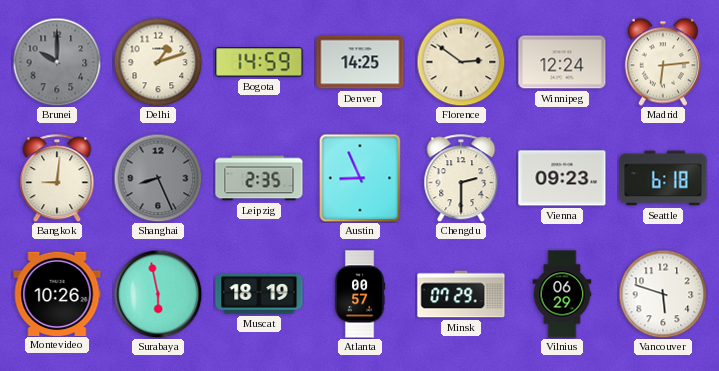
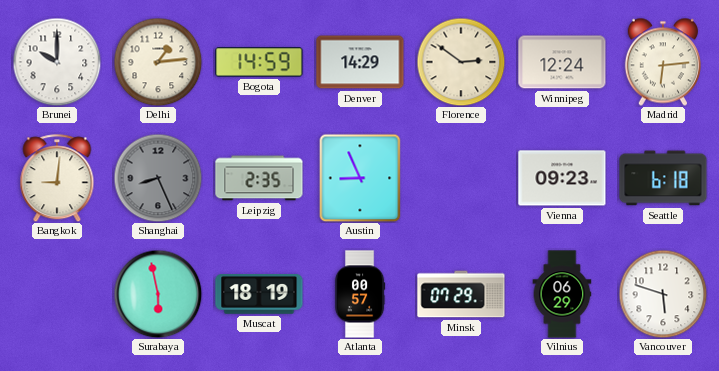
Brunei dial: grey -> white (57, 62)
Delhi: 1:12 -> 1:14 (158, 62)
Denver: 14:25 -> 14:29 (360, 62)
Chengdu: 2:30 -> none (461, 178)
Montevideo: 10:26 -> none (57, 293)
